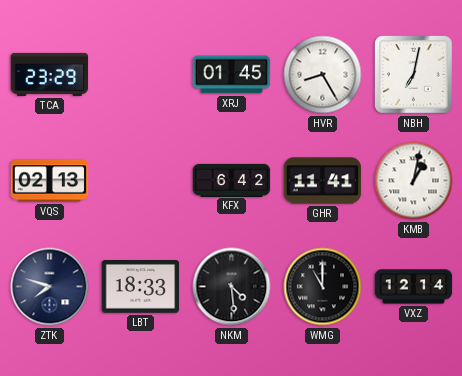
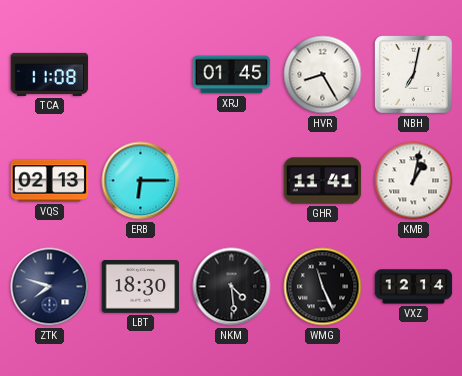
TCA: 23:29 -> 11:08 (50, 74)
ERB: none -> 6:15 (141, 181)
KFX: 6:42 -> none (232, 180)
LBT: 18:33 -> 18:30 (141, 287)
WMG: 11:00 -> 11:26 (323, 287)
